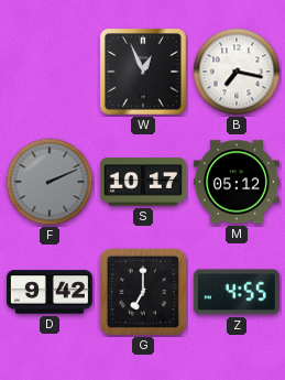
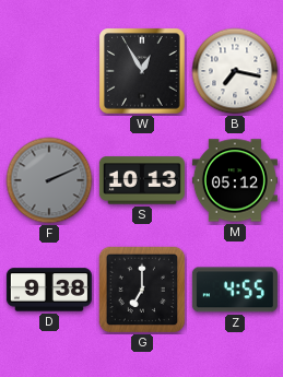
W: 12:56 -> 12:55 (142, 71)
S: 10:17 -> 10:13 (142, 180)
D: 9:42 -> 9:38 (49, 290)
